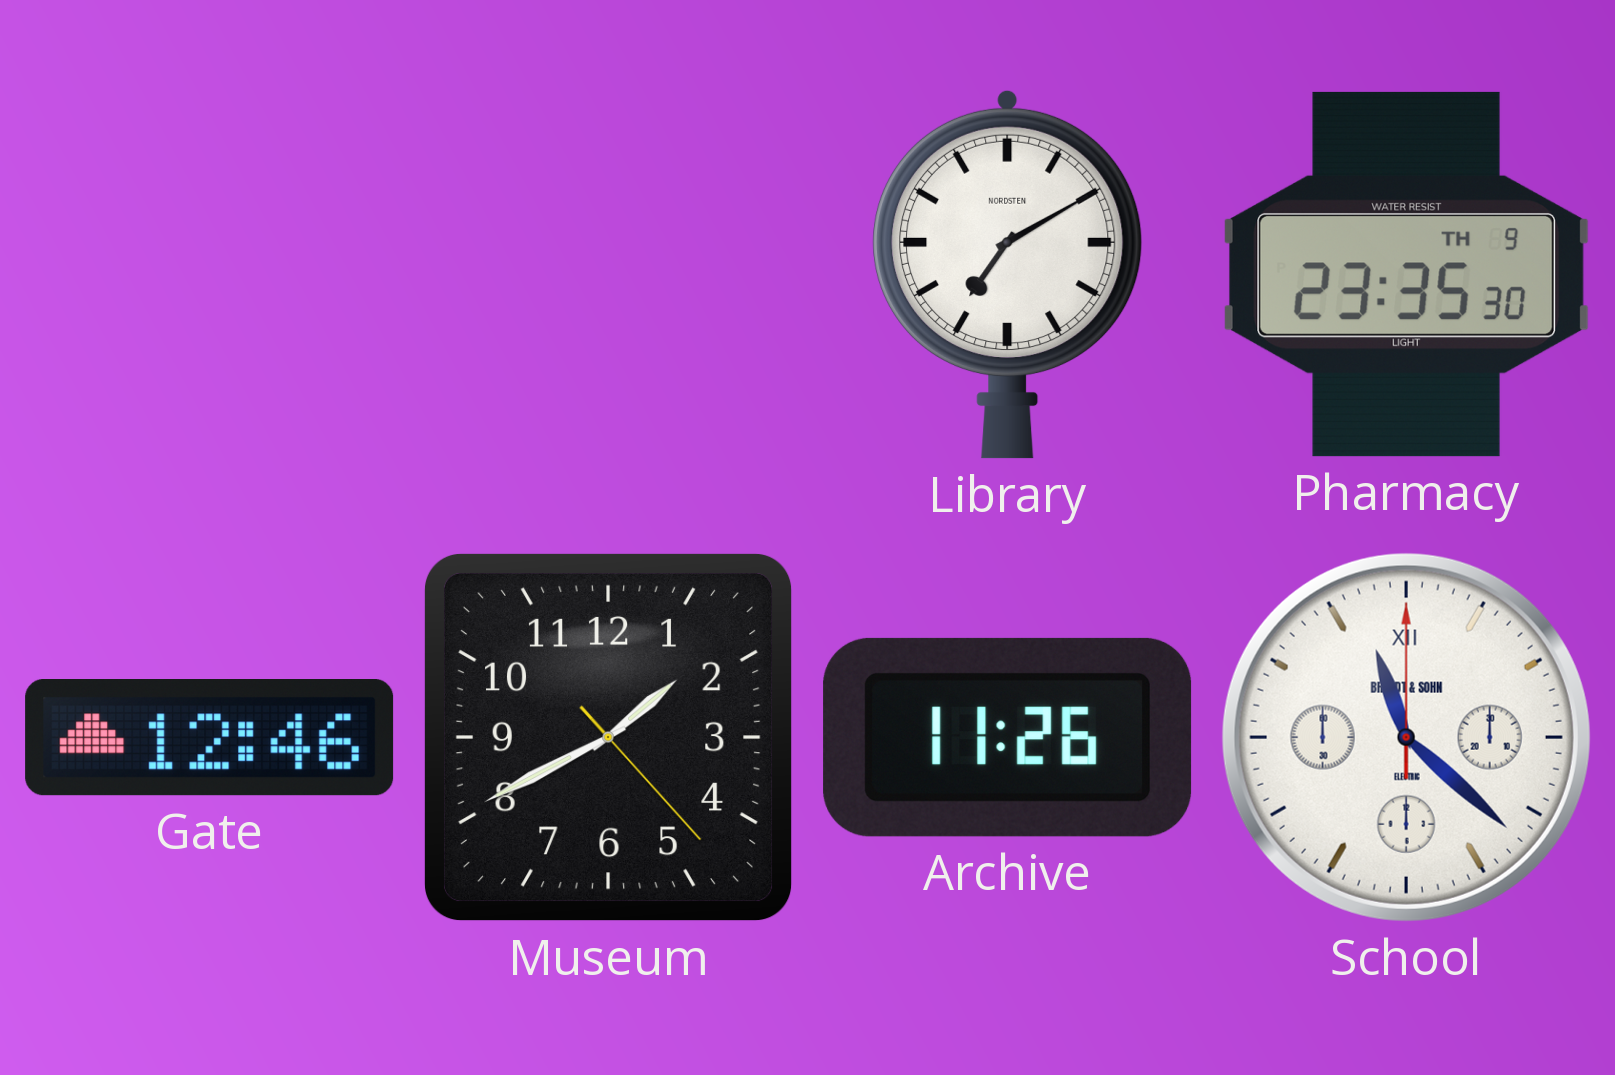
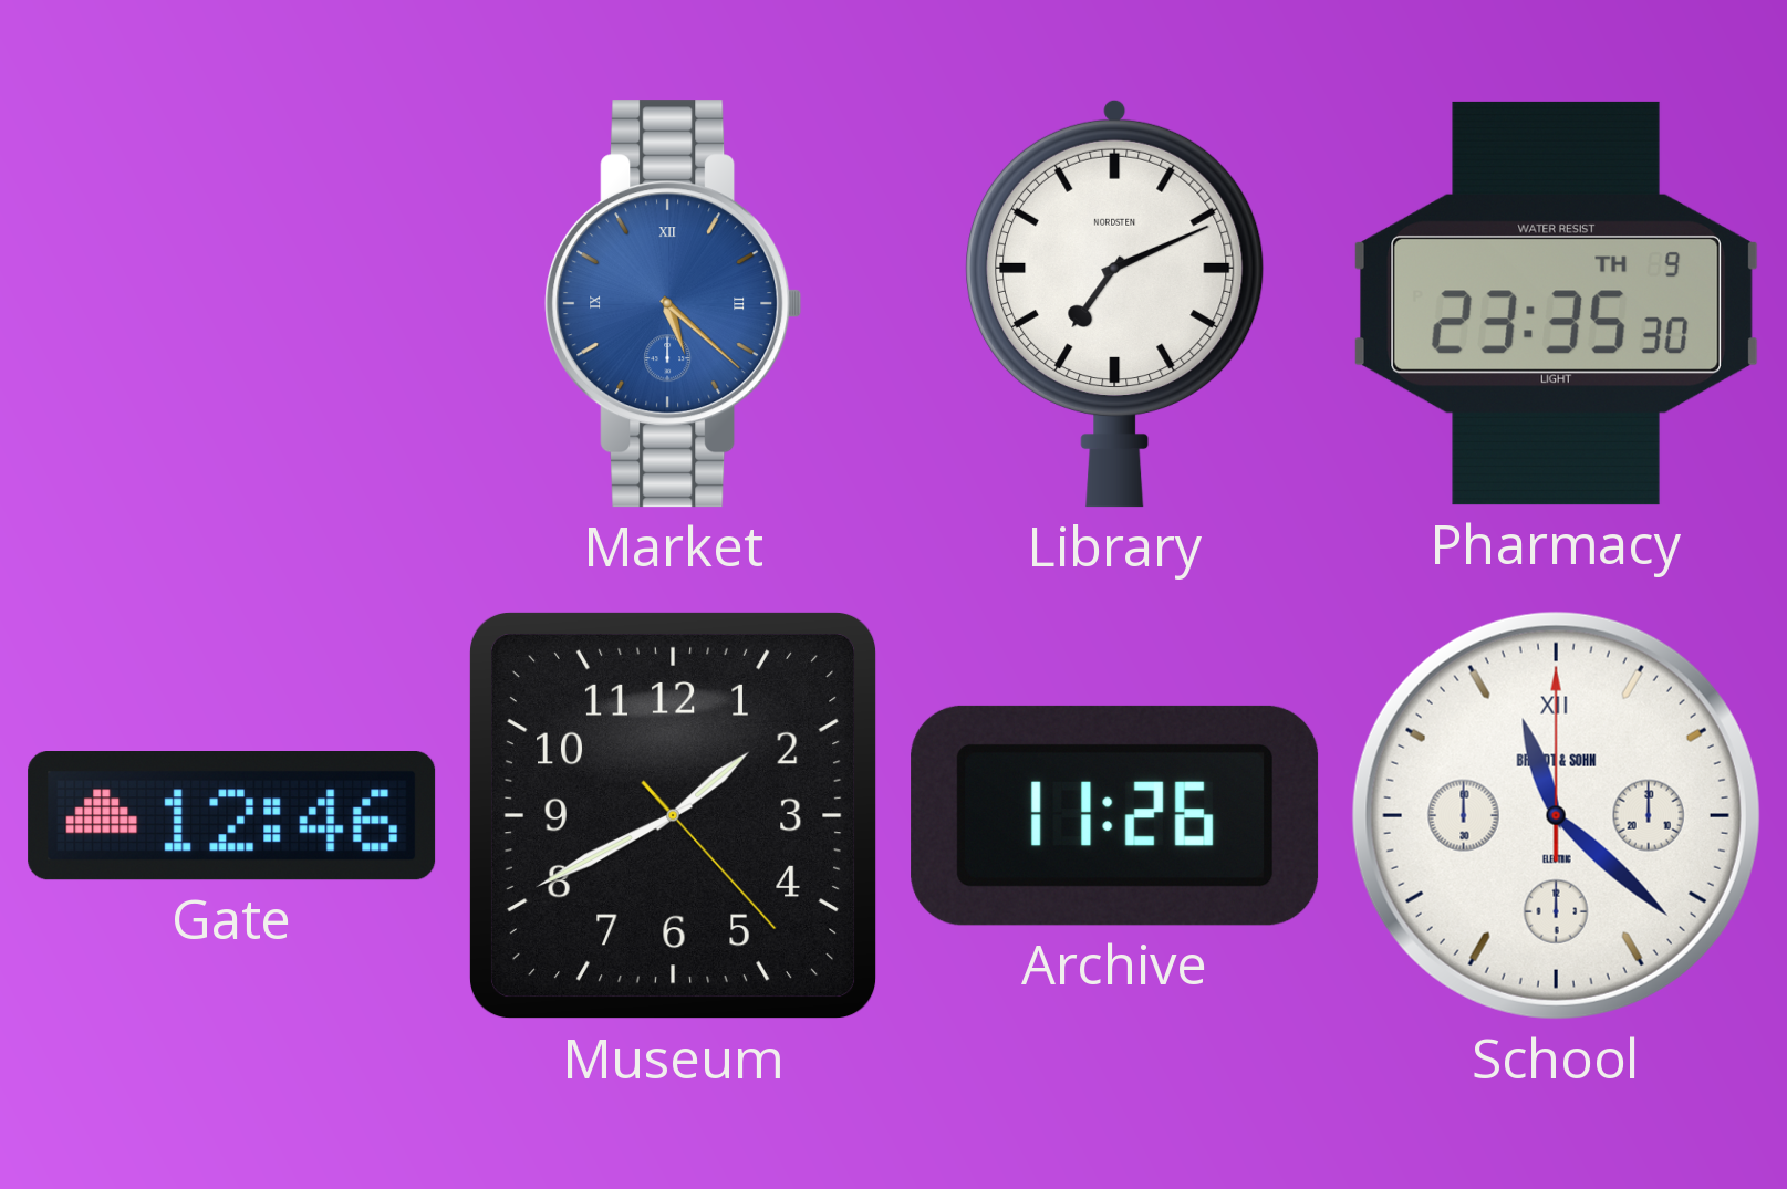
Market: none -> 5:22 (674, 304)
Library: 7:10 -> 7:11 (1115, 303)
